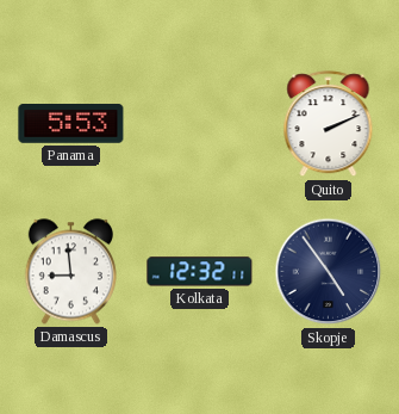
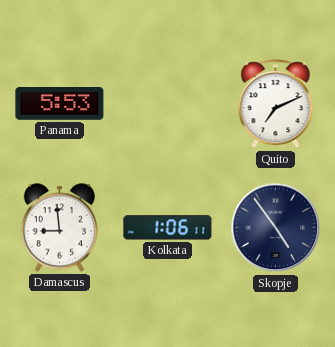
Quito: 2:11 -> 7:11 (276, 104)
Kolkata: 12:32 -> 1:06 (168, 228)
